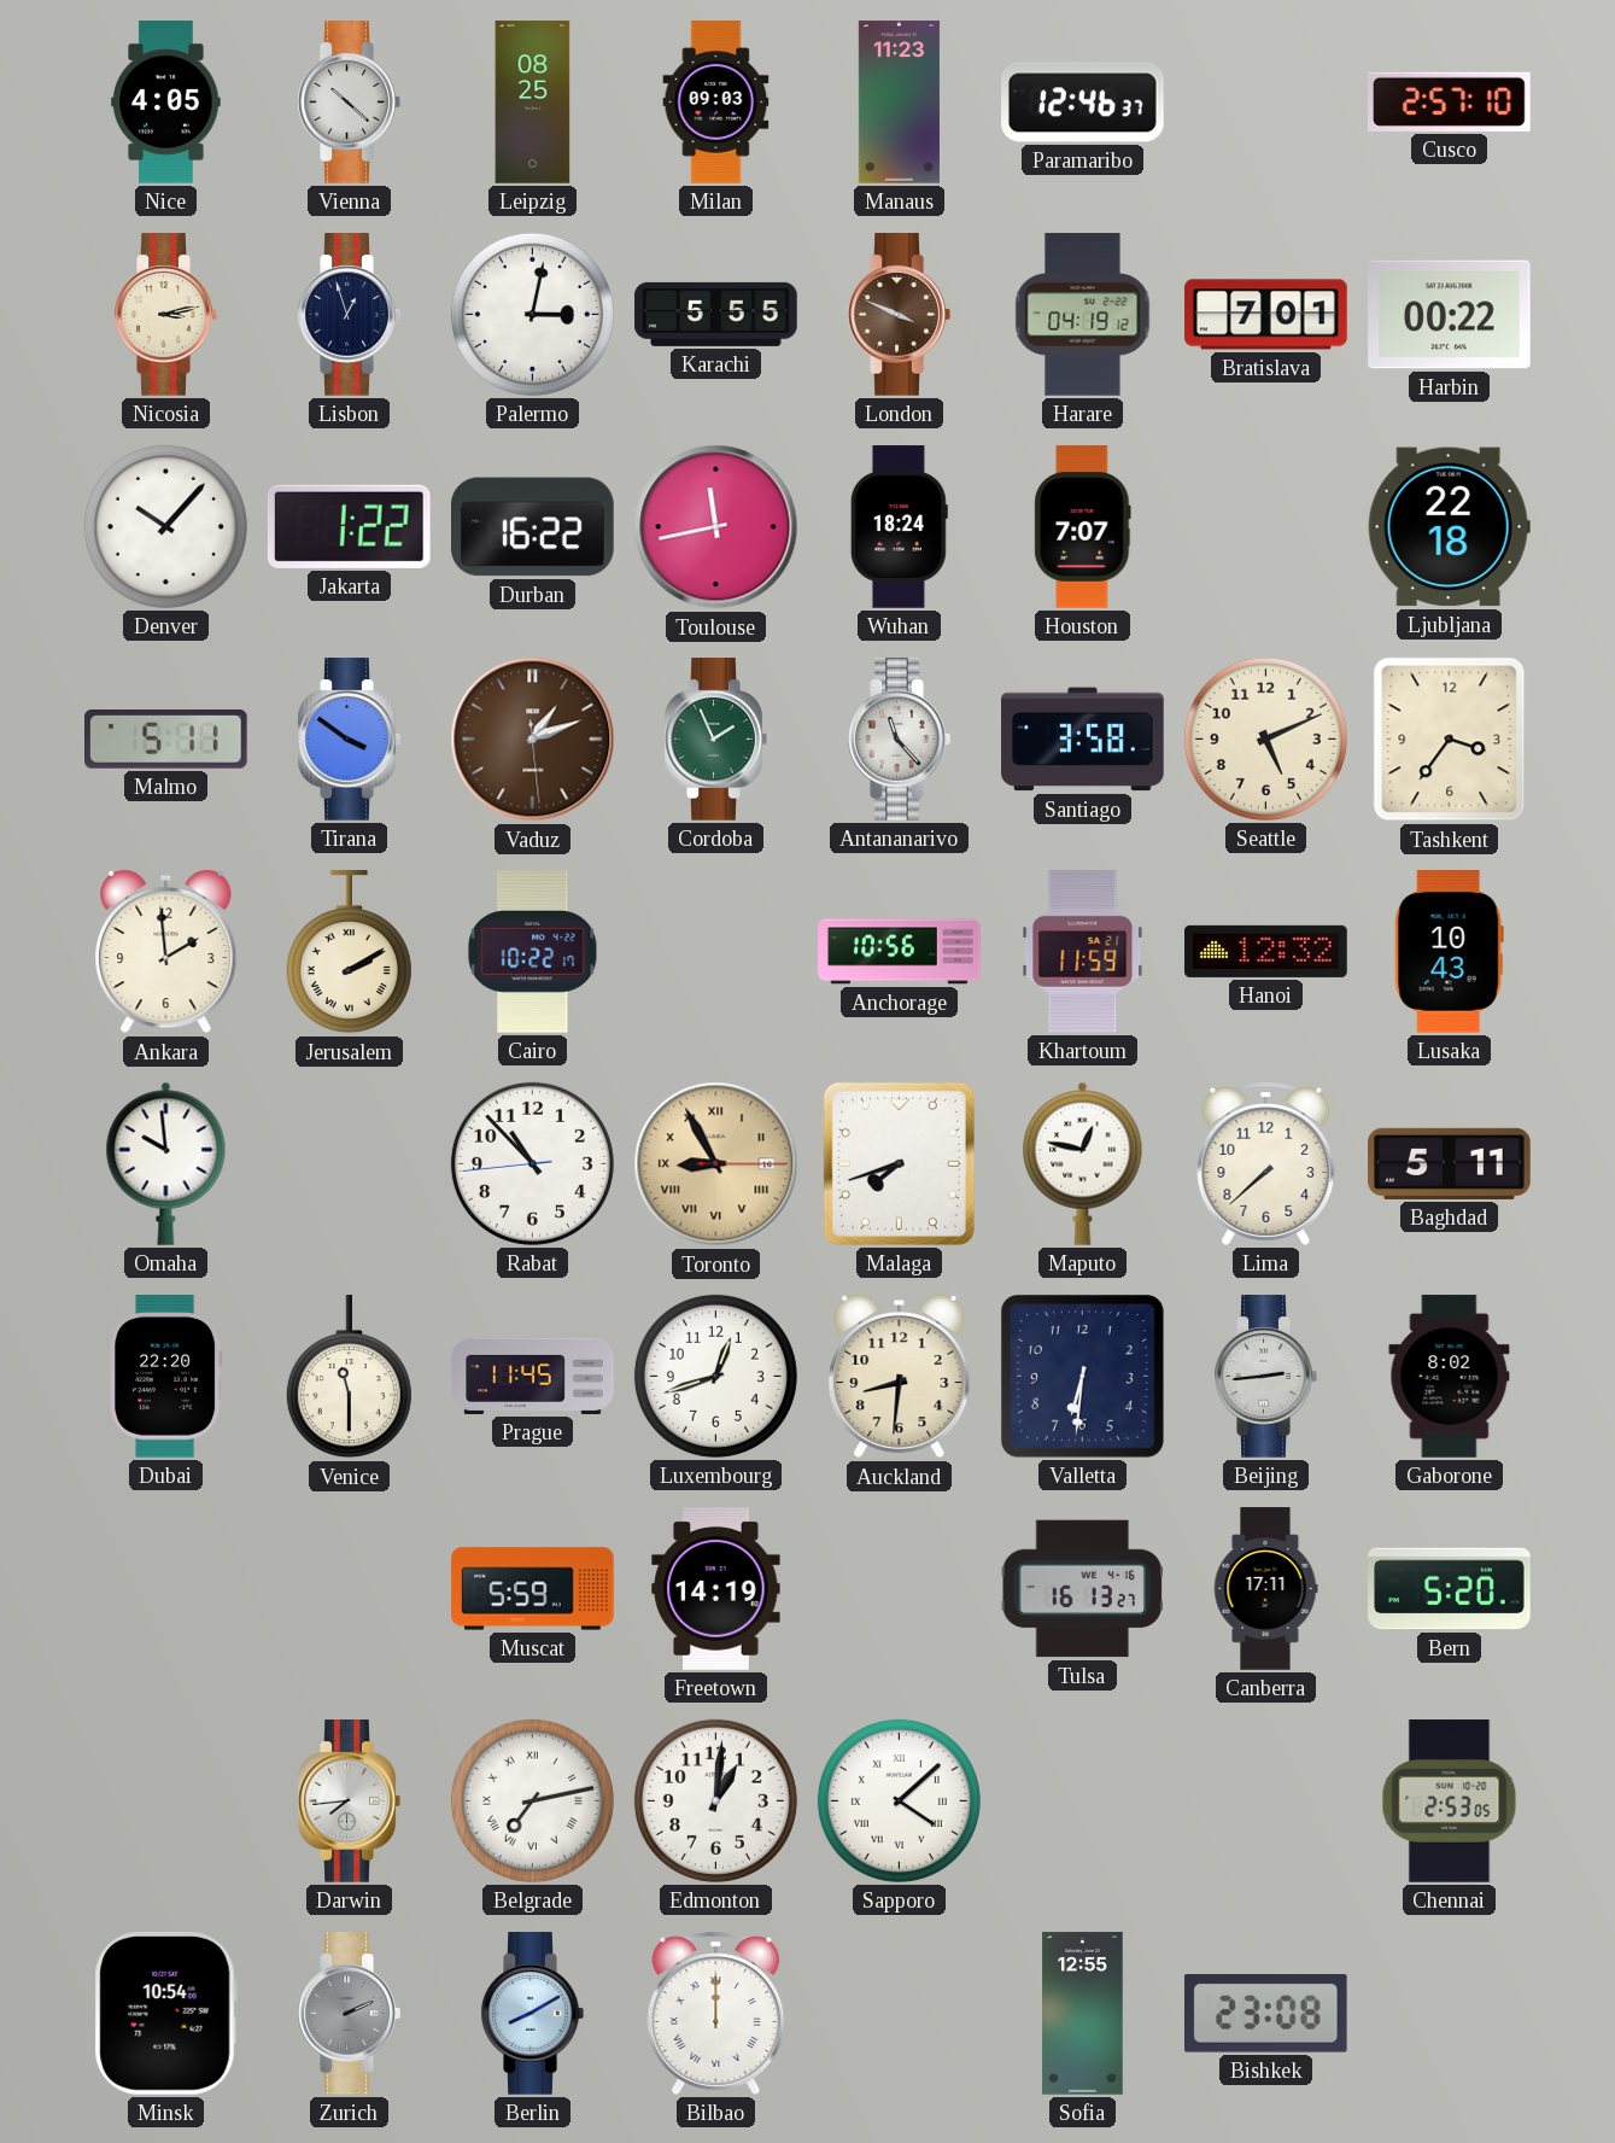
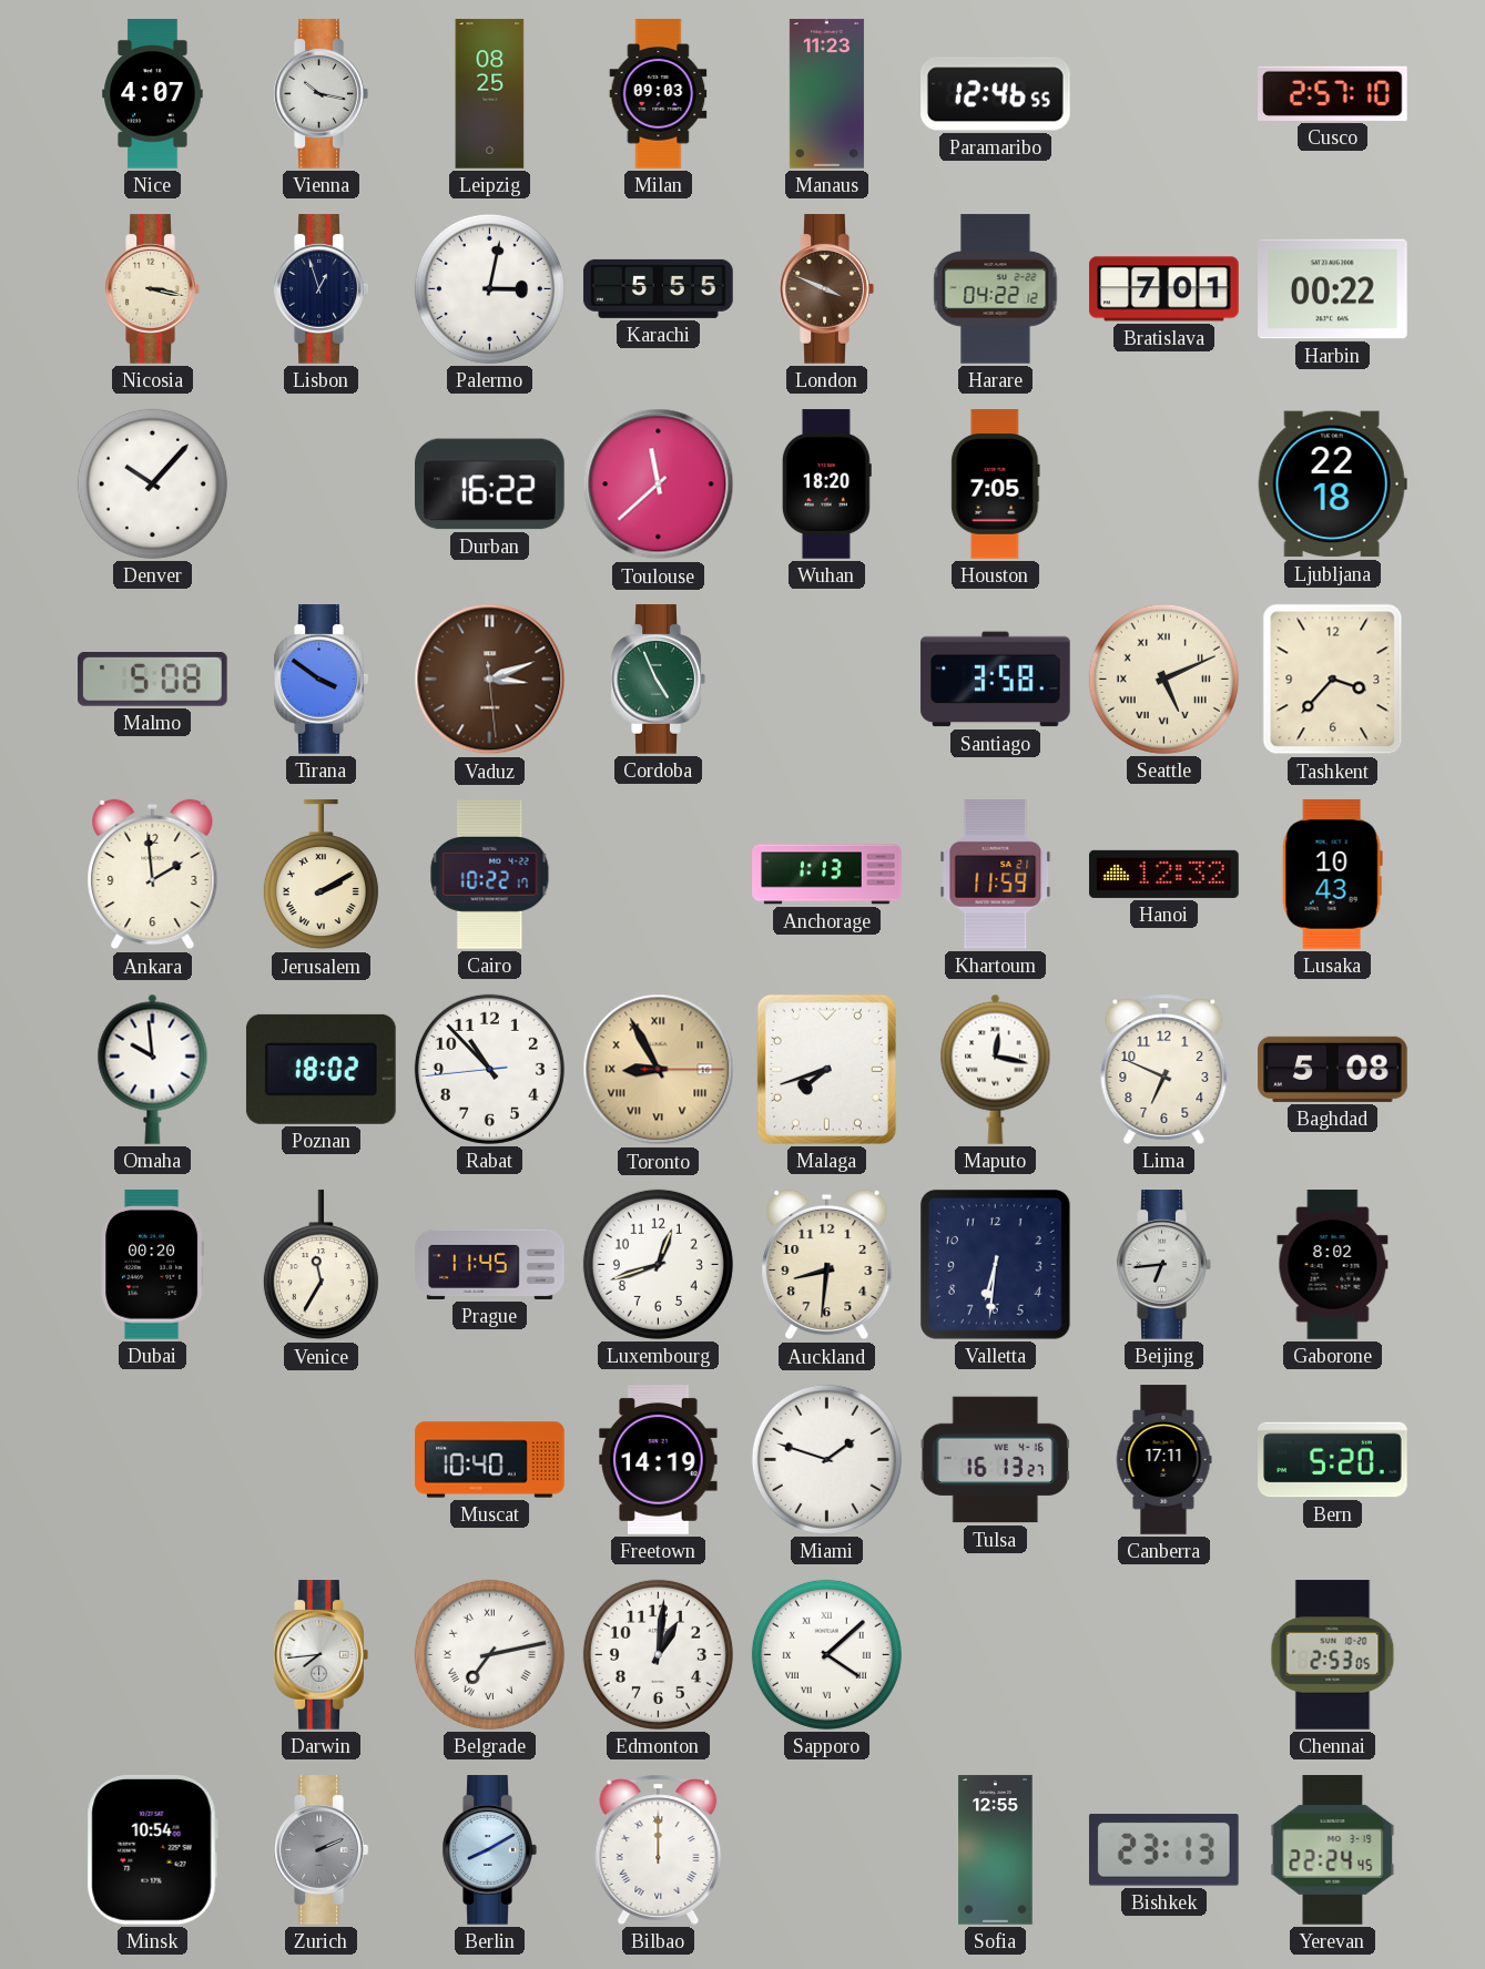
Nice: 4:05 -> 4:07 (153, 94)
Vienna: 10:22 -> 10:17 (321, 94)
Paramaribo: 12:46:37 -> 12:46:55 (996, 94)
Nicosia: 3:13 -> 3:17 (152, 289)
Harare: 04:19 -> 04:22 (996, 289)
Jakarta: 1:22 -> none (349, 526)
Toulouse: 11:43 -> 11:38 (659, 484)
Wuhan: 18:24 -> 18:20 (826, 484)
Houston: 7:07 -> 7:05 (996, 484)
Malmo: 5:11 -> 5:08 (153, 680)
Vaduz: 1:11 -> 3:11 (490, 680)
Cordoba: 1:56 -> 4:56 (658, 680)
Antananarivo: 11:23 -> none (899, 740)
Seattle numerals: Arabic -> Roman (1163, 679)
Tashkent: 3:36 -> 3:37 (1333, 680)
Anchorage: 10:56 -> 1:13 (827, 875)
Poznan: none -> 18:02 (321, 1069)
Maputo: 12:47 -> 12:17 (996, 1069)
Lima: 7:38 -> 6:49 (1164, 1069)
Baghdad: 5:11 -> 5:08 (1333, 1069)
Dubai: 22:20 -> 00:20 (153, 1265)
Venice: 11:30 -> 11:35 (321, 1265)
Beijing: 2:44 -> 6:44 (1163, 1265)
Muscat: 5:59 -> 10:40 (490, 1460)
Miami: none -> 1:48 (826, 1459)
Bishkek: 23:08 -> 23:13 (1163, 1850)
Yerevan: none -> 22:24 (1333, 1850)
